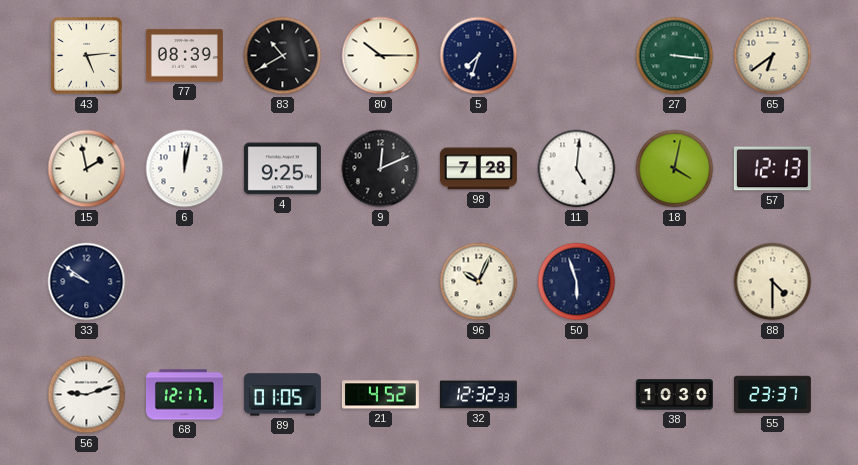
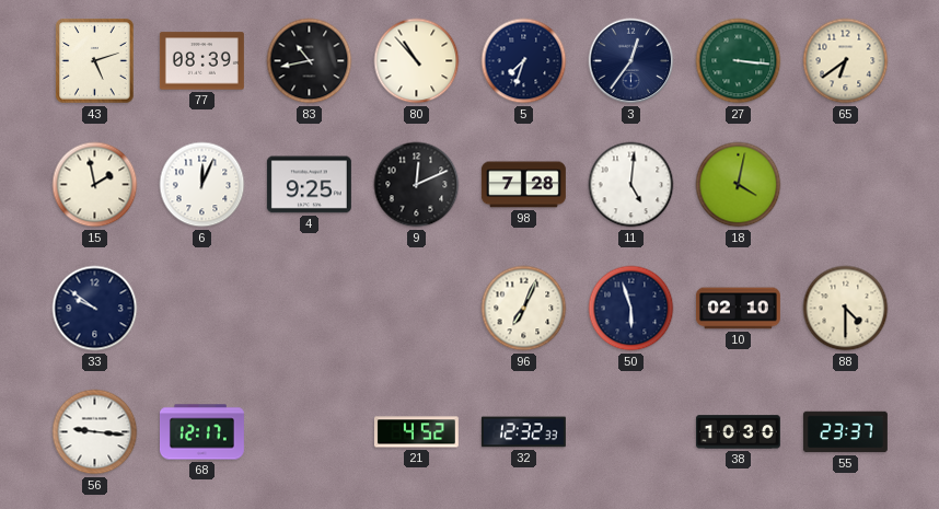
43: 5:14 -> 5:12 (95, 61)
83: 10:40 -> 10:43 (310, 61)
80: 10:15 -> 10:53 (417, 61)
3: none -> 12:36 (631, 61)
6: 12:02 -> 12:04 (202, 185)
57: 12:13 -> none (772, 169)
96: 10:04 -> 7:04 (524, 309)
10: none -> 02:10 (738, 309)
56: 9:12 -> 9:16 (95, 432)
89: 01:05 -> none (282, 395)
